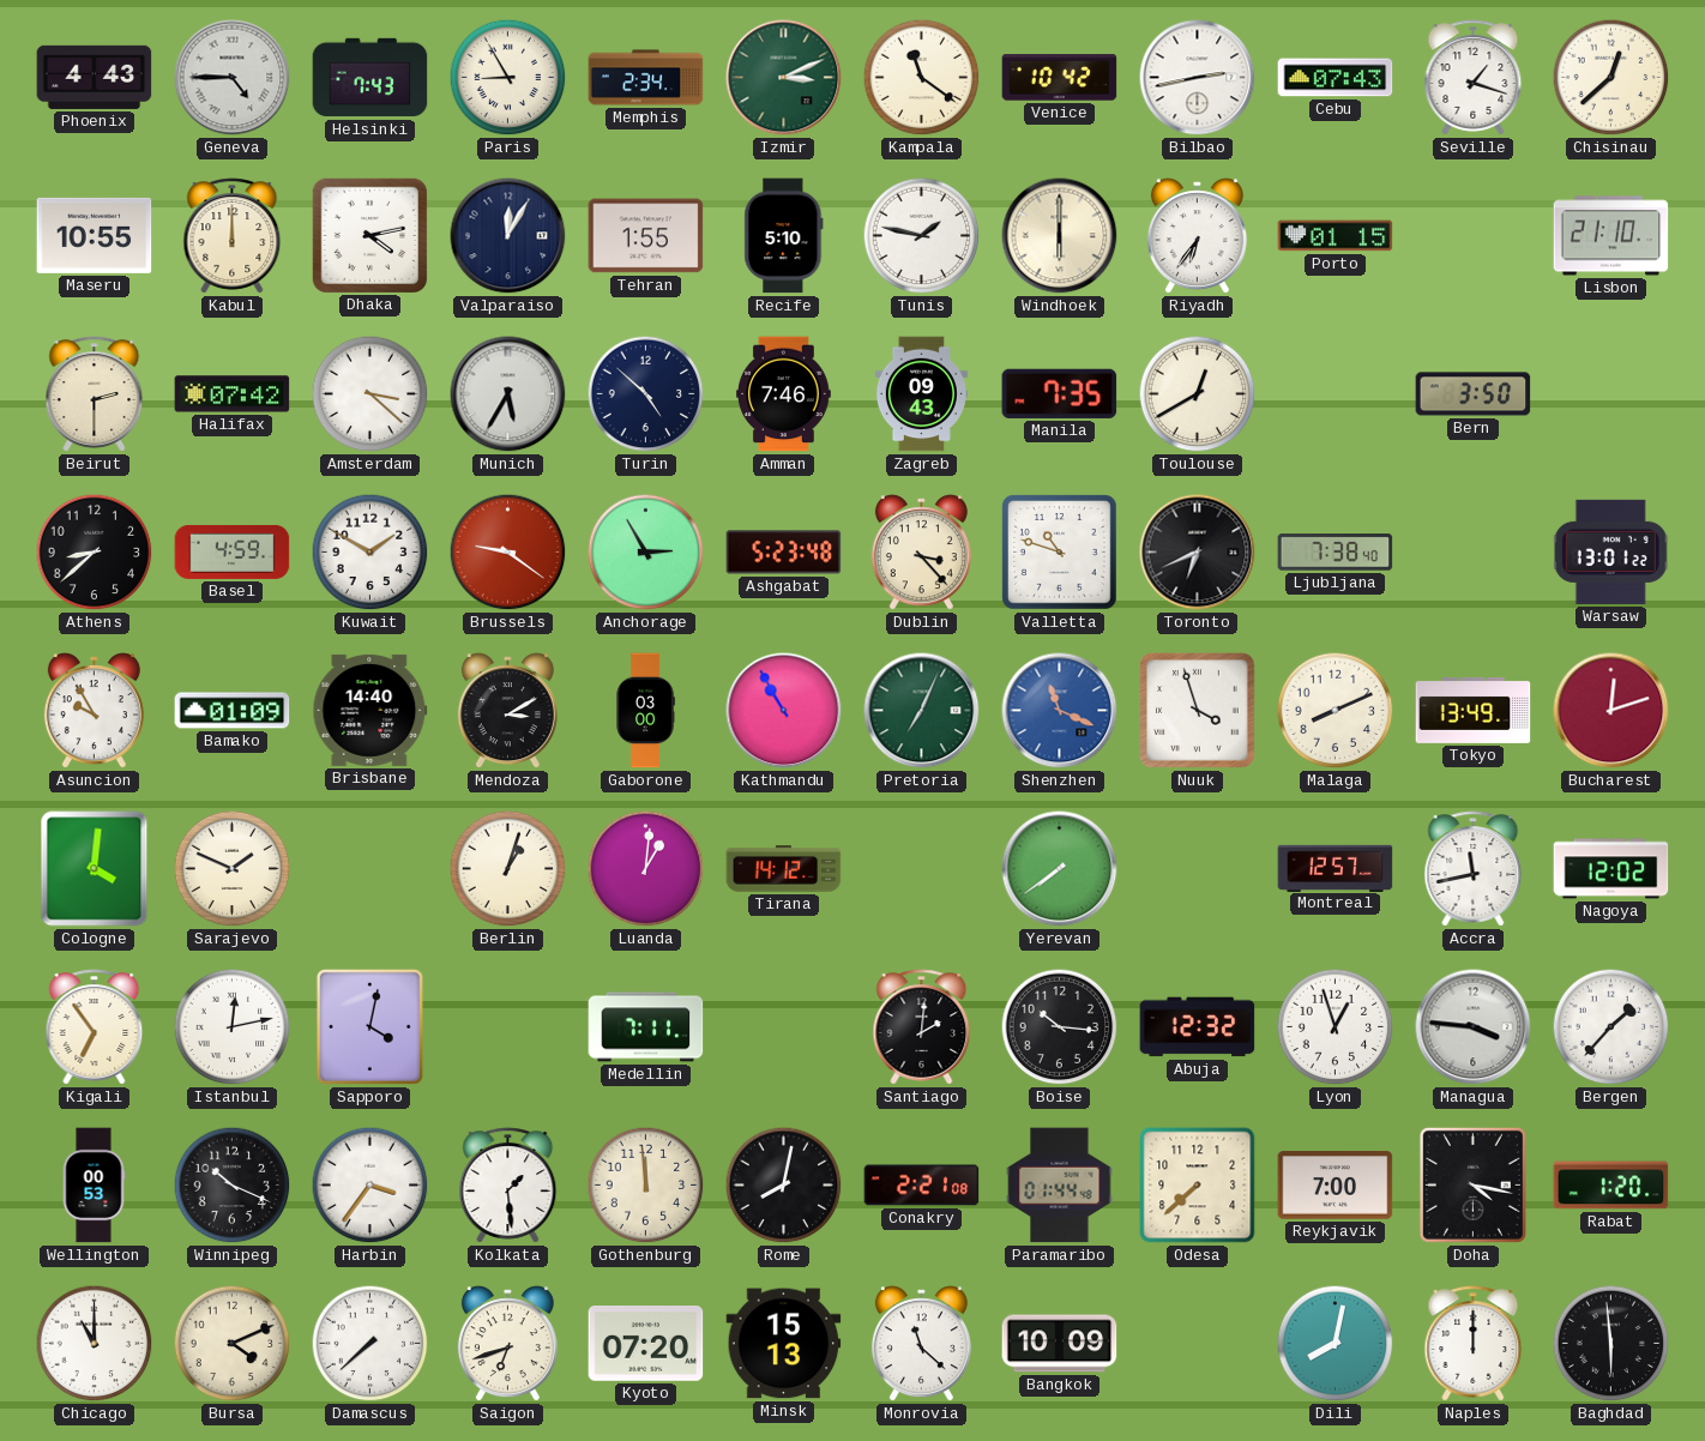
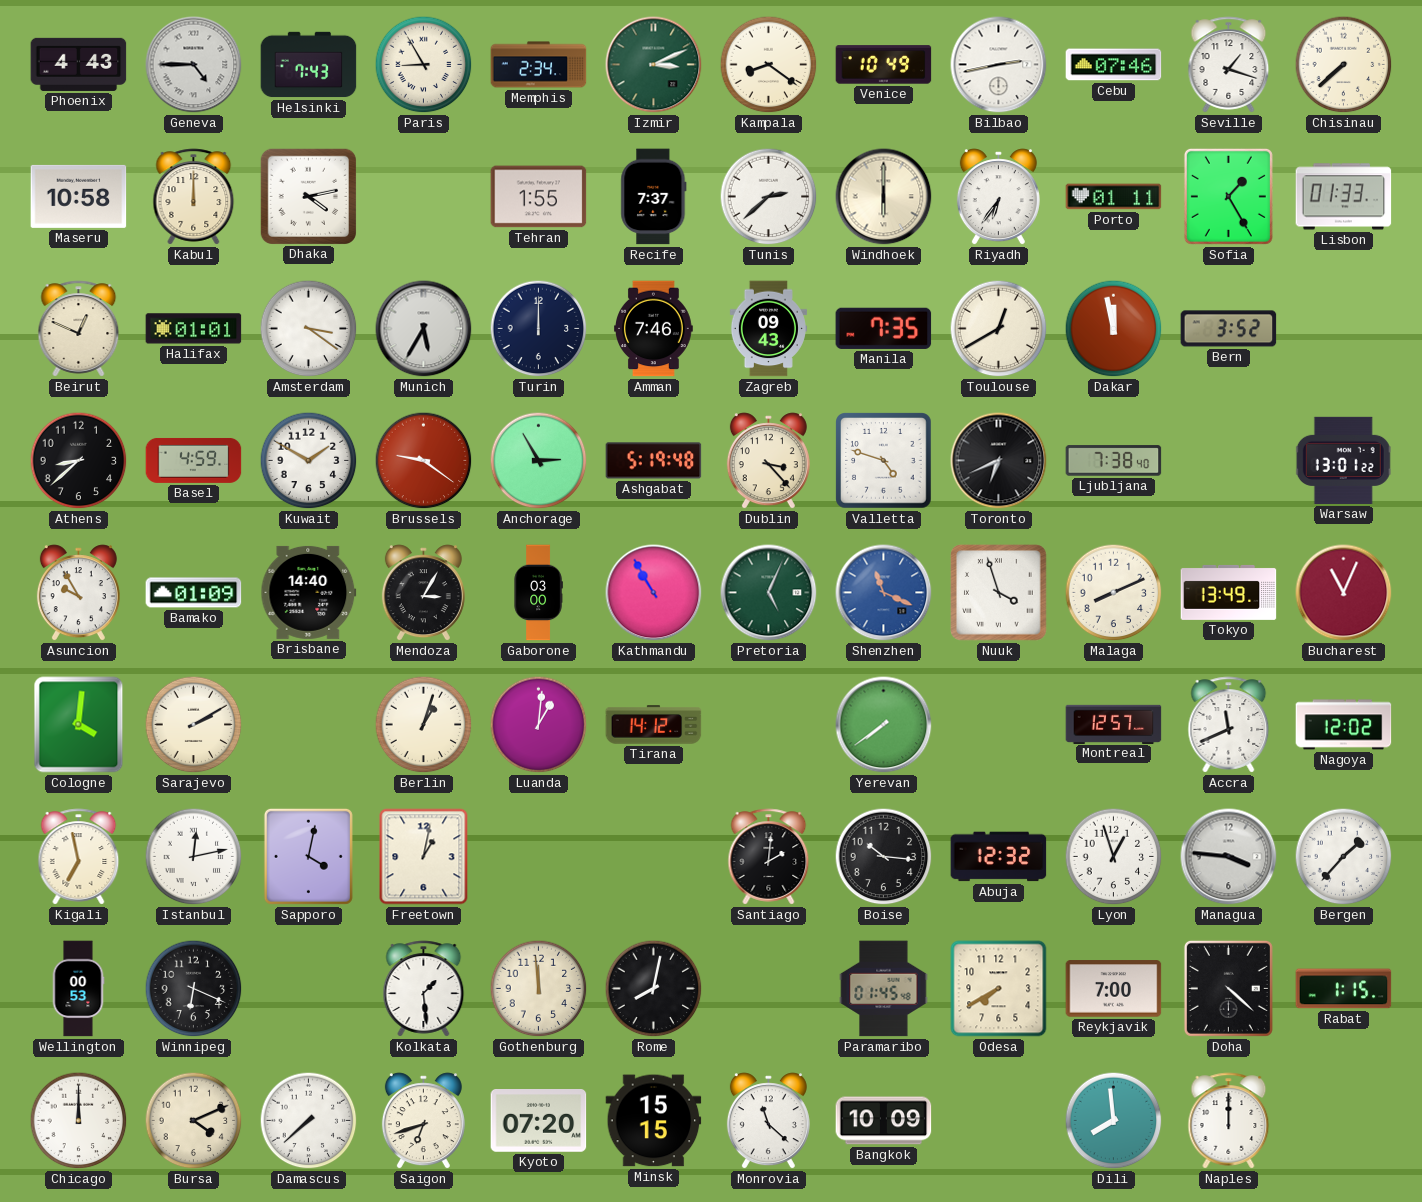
Kampala: 11:21 -> 8:21 (769, 65)
Venice: 10:42 -> 10:49 (884, 65)
Cebu: 07:43 -> 07:46 (1114, 65)
Chisinau: 12:38 -> 7:38 (1344, 65)
Maseru: 10:55 -> 10:58 (79, 196)
Valparaiso: 12:05 -> none (508, 236)
Recife: 5:10 -> 7:37 (654, 197)
Tunis: 1:47 -> 2:38 (769, 197)
Porto: 01:15 -> 01:11 (1114, 197)
Sofia: none -> 1:25 (1228, 196)
Lisbon: 21:10 -> 01:33 (1344, 197)
Beirut: 2:30 -> 12:49 (79, 329)
Halifax: 07:42 -> 01:01 (194, 329)
Amsterdam: 3:22 -> 3:21 (309, 329)
Turin: 4:52 -> 12:00 (539, 329)
Dakar: none -> 11:58 (1114, 329)
Bern: 3:50 -> 3:52 (1229, 329)
Ashgabat: 5:23 -> 5:19 (654, 461)
Valletta: 10:48 -> 4:48 (884, 461)
Mendoza: 3:10 -> 3:05 (423, 593)
Pretoria: 7:04 -> 5:04 (769, 593)
Bucharest: 12:12 -> 11:04 (1344, 593)
Sarajevo: 1:49 -> 2:10 (194, 725)
Accra: 11:43 -> 11:41 (1229, 725)
Kigali: 6:54 -> 6:58 (79, 857)
Freetown: none -> 1:02 (424, 857)
Medellin: 7:11 -> none (646, 1027)
Winnipeg: 10:19 -> 6:19 (194, 989)
Harbin: 3:36 -> none (370, 1186)
Conakry: 2:21 -> none (922, 1186)
Paramaribo: 01:44 -> 01:45 (884, 989)
Odesa: 7:38 -> 7:40 (999, 989)
Doha: 4:17 -> 4:22 (1228, 988)
Rabat: 1:20 -> 1:15 (1344, 989)
Chicago: 11:00 -> 12:00 (79, 1121)
Minsk: 15:13 -> 15:15 (654, 1121)
Dili: 8:02 -> 7:59 (1114, 1121)
Baghdad: 5:59 -> none (1611, 1344)
